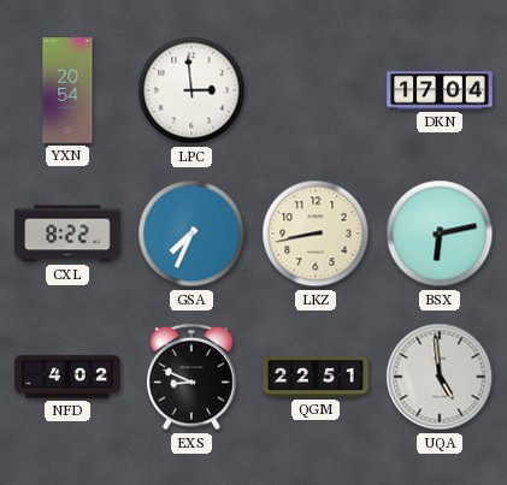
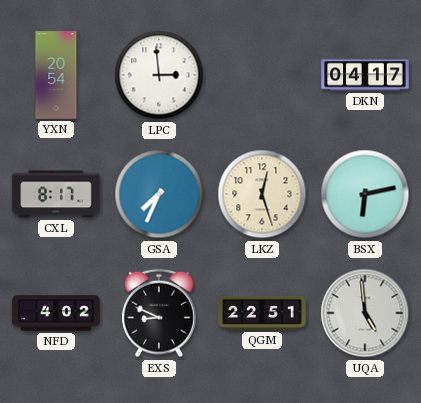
DKN: 17:04 -> 04:17 (365, 75)
CXL: 8:22 -> 8:17 (56, 194)
LKZ: 8:43 -> 12:27 (262, 194)
